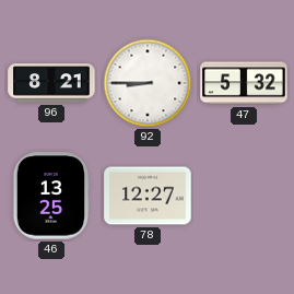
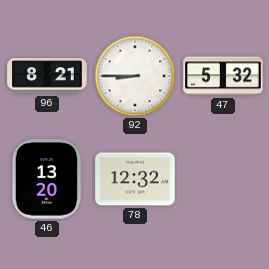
46: 13:25 -> 13:20 (46, 179)
78: 12:27 -> 12:32 (135, 179)
